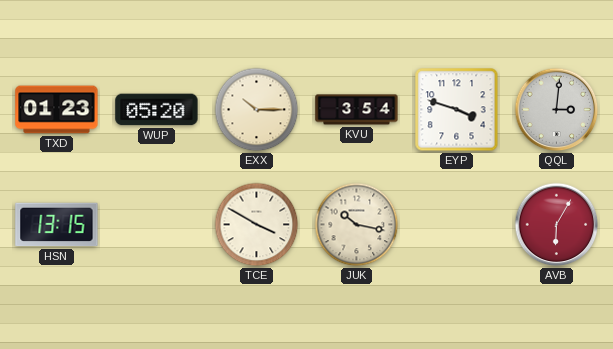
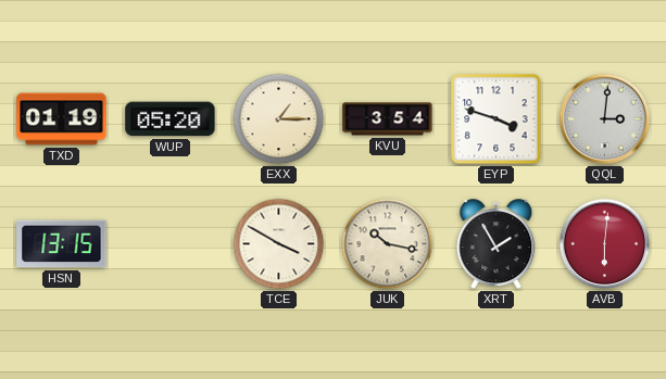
TXD: 01:23 -> 01:19 (62, 119)
EXX: 10:15 -> 1:15 (279, 119)
XRT: none -> 1:55 (497, 244)
AVB: 6:05 -> 6:01 (605, 244)
